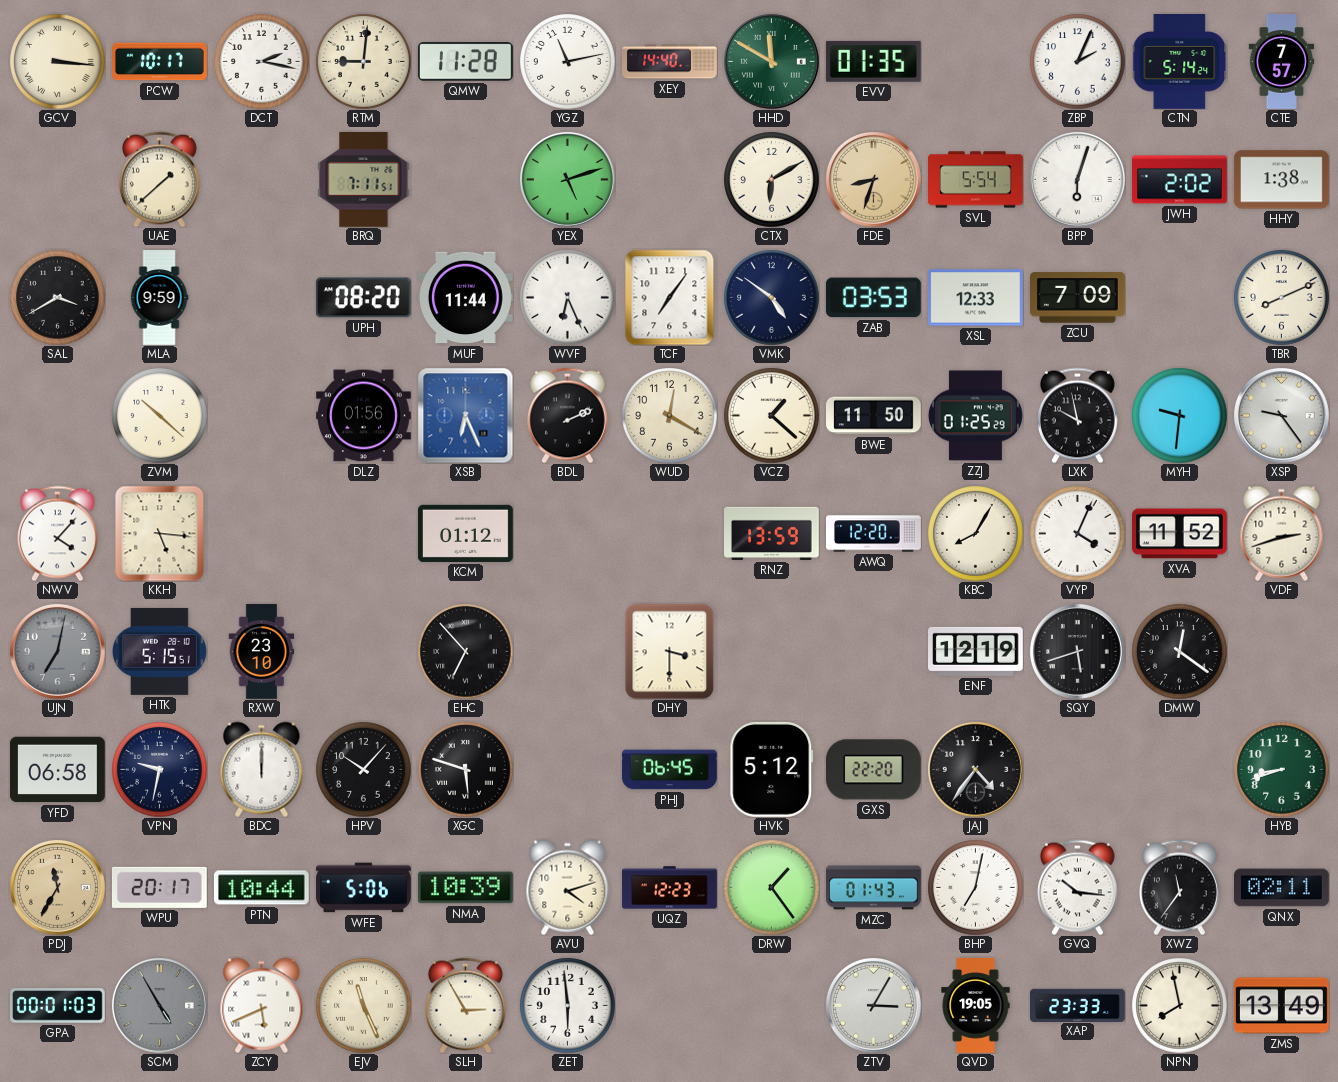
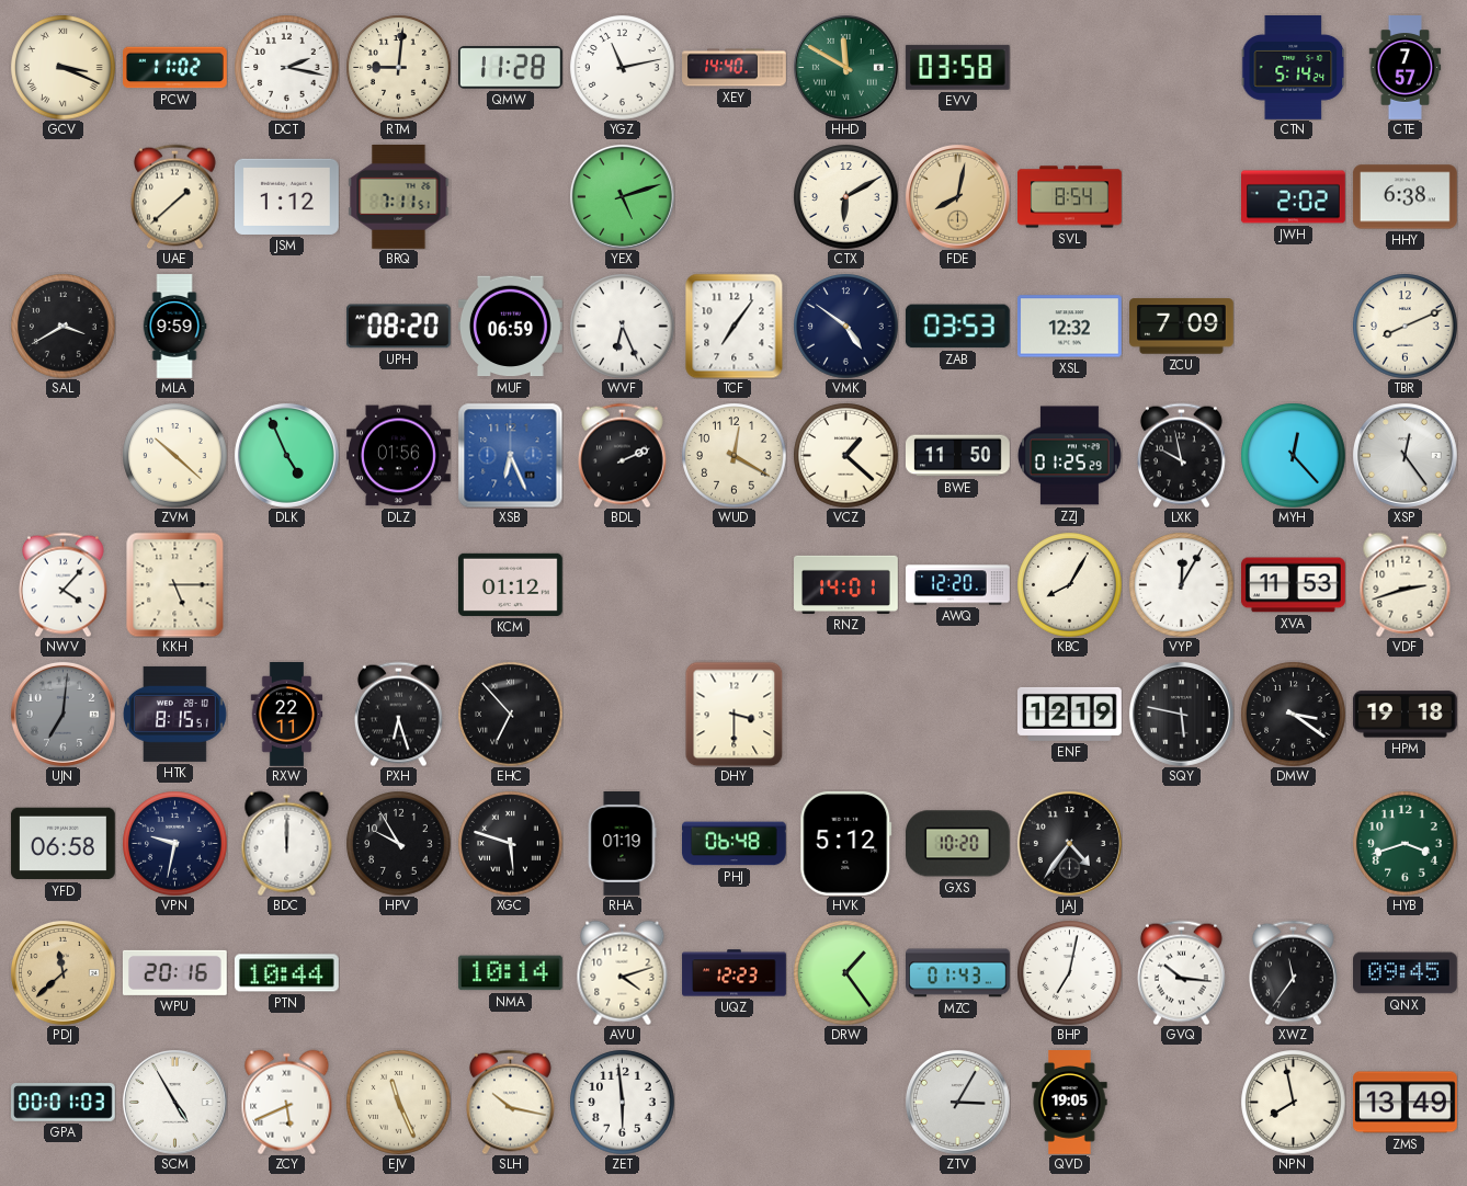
GCV: 3:16 -> 3:19 (62, 67)
PCW: 10:17 -> 11:02 (175, 68)
EVV: 01:35 -> 03:58 (957, 67)
ZBP: 2:04 -> none (1077, 61)
JSM: none -> 1:12 (287, 196)
FDE: 8:33 -> 8:02 (957, 196)
SVL: 5:54 -> 8:54 (1070, 197)
BPP: 6:03 -> none (1077, 179)
HHY: 1:38 -> 6:38 (1406, 197)
MUF: 11:44 -> 06:59 (511, 327)
XSL: 12:33 -> 12:32 (1070, 327)
DLK: none -> 4:56 (286, 455)
MYH: 9:31 -> 12:23 (1293, 455)
XSP: 9:24 -> 12:24 (1405, 455)
KKH: 5:16 -> 5:15 (175, 584)
RNZ: 13:59 -> 14:01 (846, 584)
VYP: 4:04 -> 12:05 (1181, 584)
XVA: 11:52 -> 11:53 (1294, 585)
UJN: 7:02 -> 7:01 (62, 714)
HTK: 5:15 -> 8:15 (174, 714)
RXW: 23:10 -> 22:11 (287, 715)
PXH: none -> 6:27 (398, 714)
SQY: 5:42 -> 5:47 (1181, 714)
DMW: 12:21 -> 3:21 (1293, 714)
HPM: none -> 19:18 (1405, 715)
HPV: 10:07 -> 9:55 (398, 843)
RHA: none -> 01:19 (622, 844)
PHJ: 06:45 -> 06:48 (735, 844)
GXS: 22:20 -> 10:20 (957, 844)
HYB: 8:42 -> 3:42 (1405, 843)
PDJ: 11:35 -> 11:38 (62, 972)
WPU: 20:17 -> 20:16 (174, 972)
WFE: 5:06 -> none (364, 888)
NMA: 10:39 -> 10:14 (510, 973)
QNX: 02:11 -> 09:45 (1406, 973)
SCM dial: grey -> white (174, 1102)
SLH: 2:55 -> 10:17 (510, 1102)
XAP: 23:33 -> none (1078, 1005)
